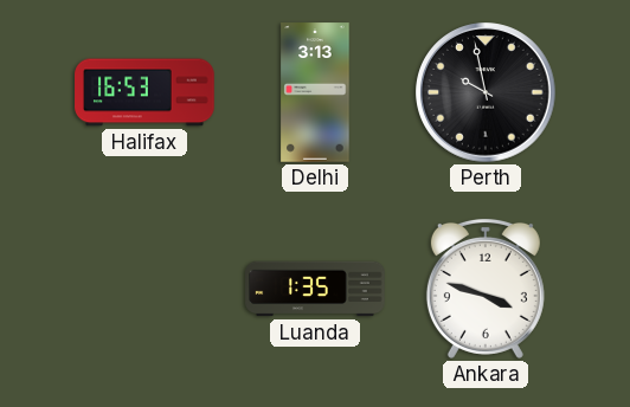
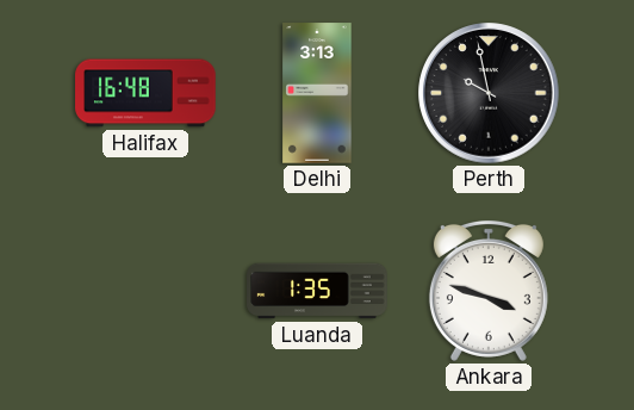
Halifax: 16:53 -> 16:48 (145, 93)
